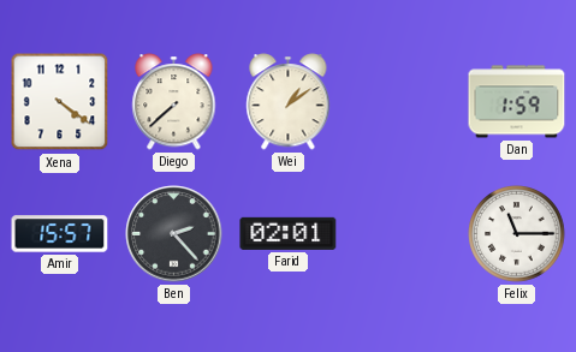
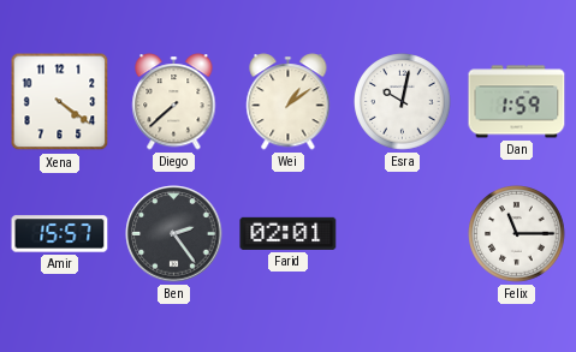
Esra: none -> 10:02 (403, 102)
Ben: 2:23 -> 2:24 (174, 234)
